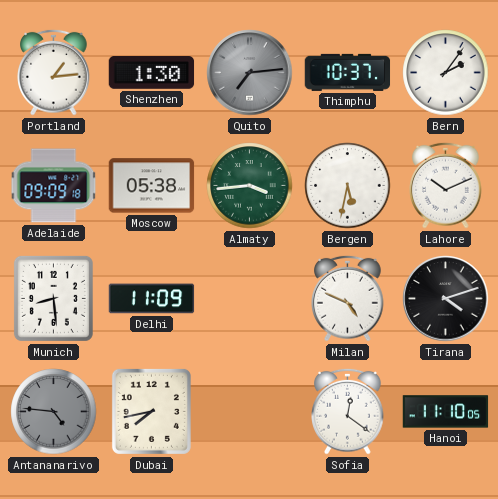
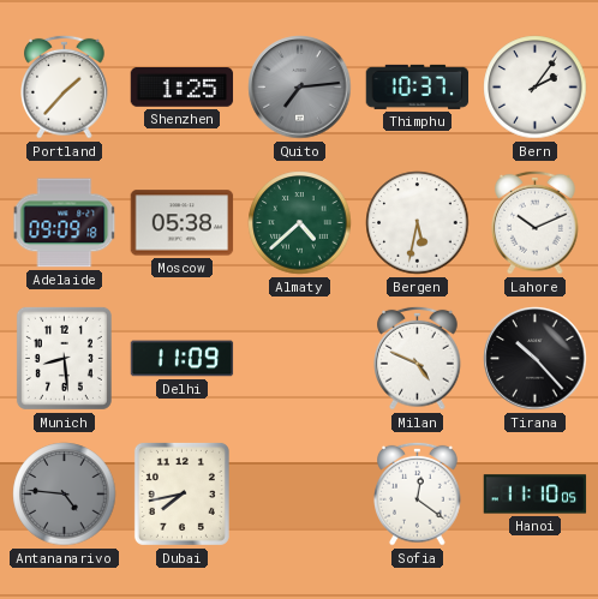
Portland: 1:14 -> 1:37 (65, 86)
Shenzhen: 1:30 -> 1:25 (183, 88)
Almaty: 3:44 -> 4:38 (300, 223)
Tirana: 4:12 -> 10:23 (536, 359)
